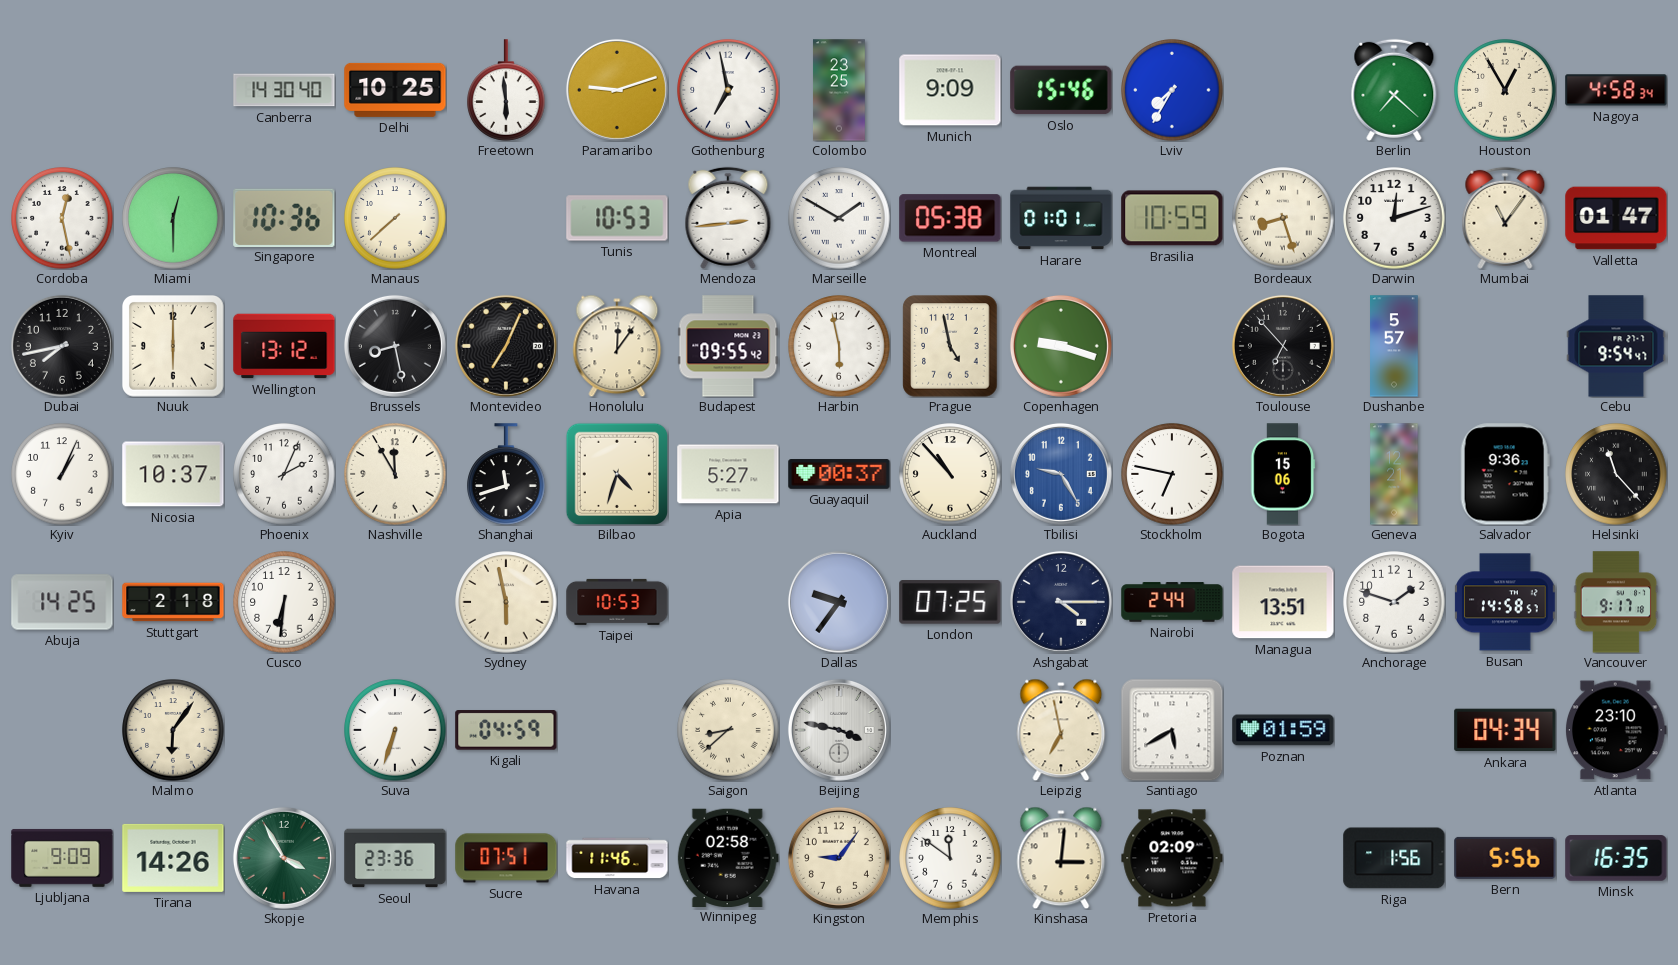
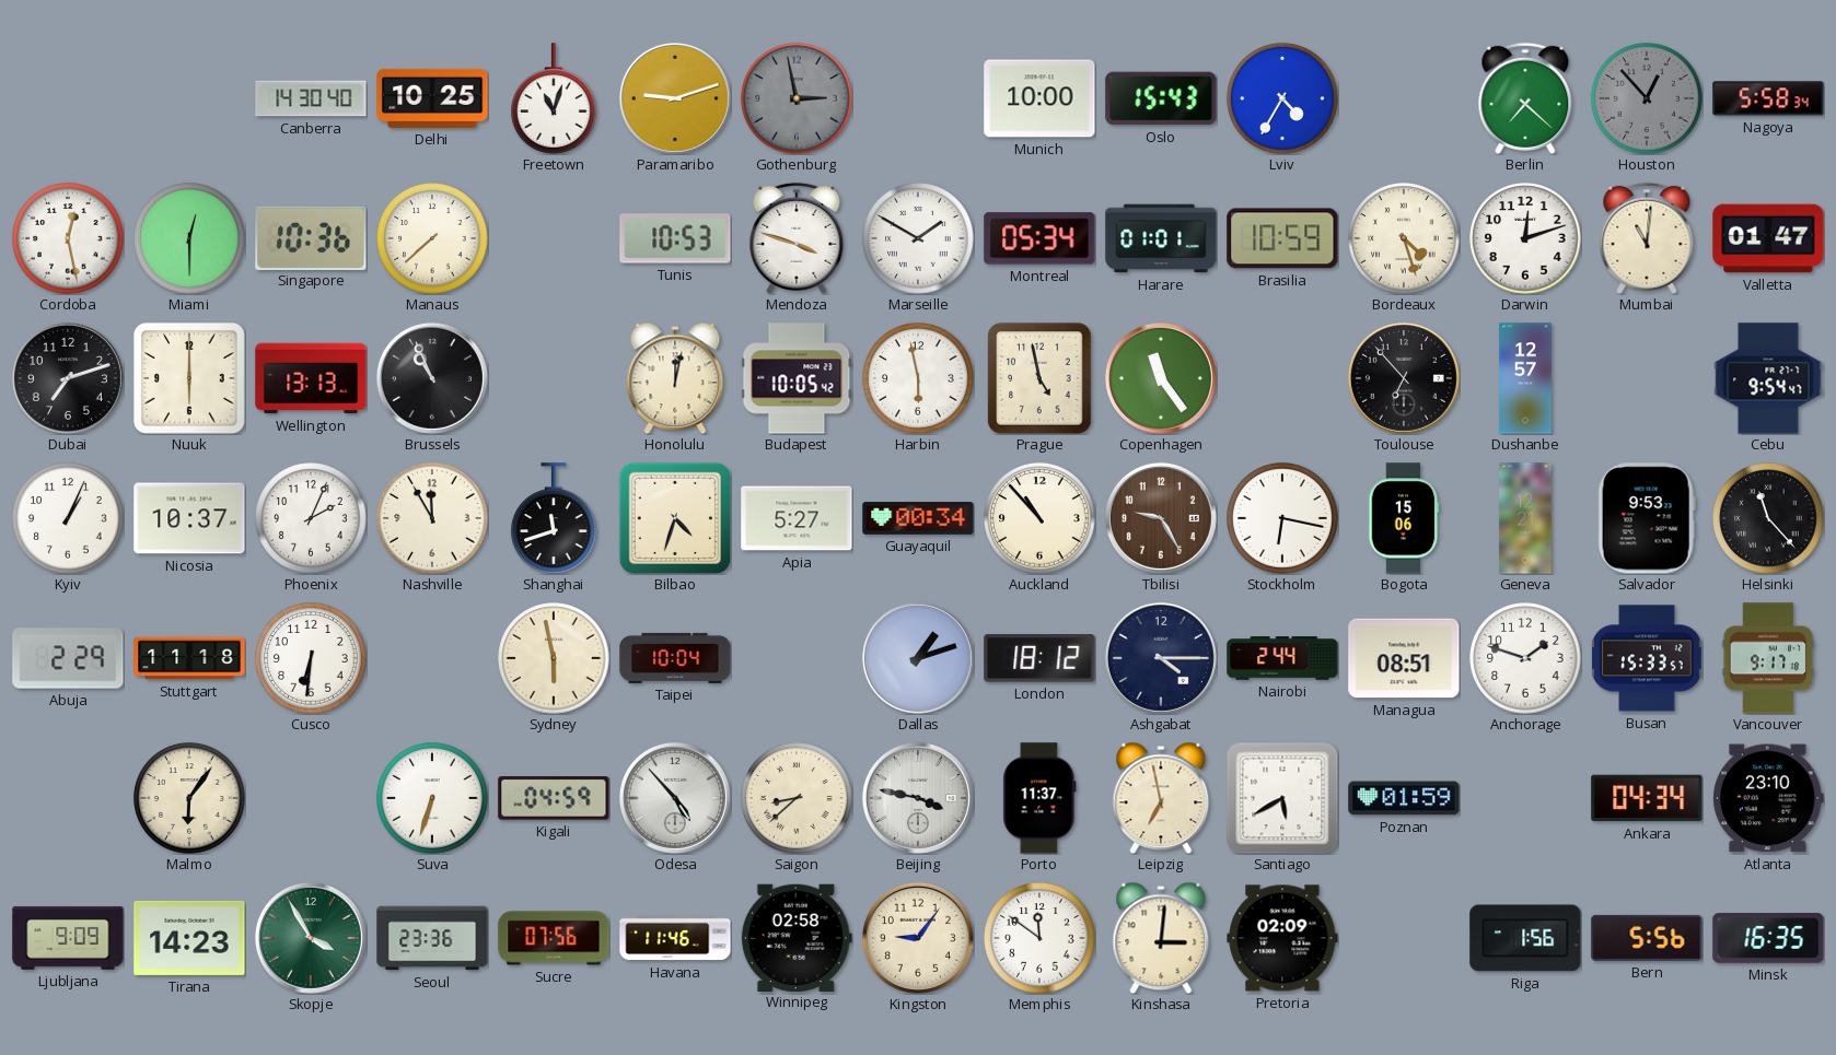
Freetown: 5:59 -> 11:03 (554, 98)
Gothenburg: 6:58 -> 2:58 (797, 98)
Gothenburg dial: white -> grey (797, 98)
Colombo: 23:25 -> none (839, 90)
Munich: 9:09 -> 10:00 (1039, 98)
Oslo: 15:46 -> 15:43 (1161, 98)
Lviv: 7:35 -> 4:35 (1282, 98)
Houston: 12:55 -> 12:53 (1647, 98)
Houston dial: cream -> grey (1647, 98)
Nagoya: 4:58 -> 5:58 (1768, 98)
Mendoza: 2:44 -> 3:48 (797, 238)
Montreal: 05:38 -> 05:34 (1039, 238)
Bordeaux: 8:27 -> 4:27 (1404, 238)
Mumbai: 11:06 -> 11:01 (1647, 238)
Dubai: 7:43 -> 7:12 (68, 378)
Wellington: 13:12 -> 13:13 (311, 378)
Brussels: 8:28 -> 10:56 (432, 378)
Montevideo: 7:04 -> none (506, 346)
Honolulu: 12:06 -> 12:02 (675, 378)
Budapest: 09:55 -> 10:05 (797, 378)
Copenhagen: 9:18 -> 11:24 (1161, 378)
Dushanbe: 5:57 -> 12:57 (1525, 378)
Guayaquil: 00:37 -> 00:34 (918, 518)
Tbilisi dial: blue -> brown (1161, 518)
Stockholm: 6:47 -> 6:17 (1282, 518)
Salvador: 9:36 -> 9:53 (1647, 518)
Abuja: 14:25 -> 2:29 (68, 658)
Stuttgart: 2:18 -> 11:18 (189, 658)
Taipei: 10:53 -> 10:04 (675, 658)
Dallas: 9:36 -> 1:12 (918, 658)
London: 07:25 -> 18:12 (1039, 658)
Managua: 13:51 -> 08:51 (1404, 658)
Busan: 14:58 -> 15:33 (1647, 658)
Odesa: none -> 4:53 (675, 798)
Porto: none -> 11:37 (1039, 798)
Tirana: 14:26 -> 14:23 (189, 938)
Sucre: 07:51 -> 07:56 (554, 938)
